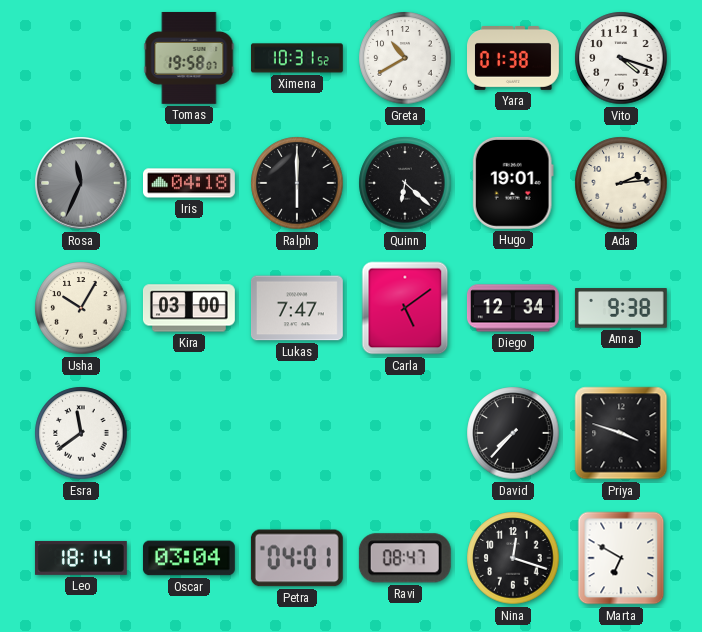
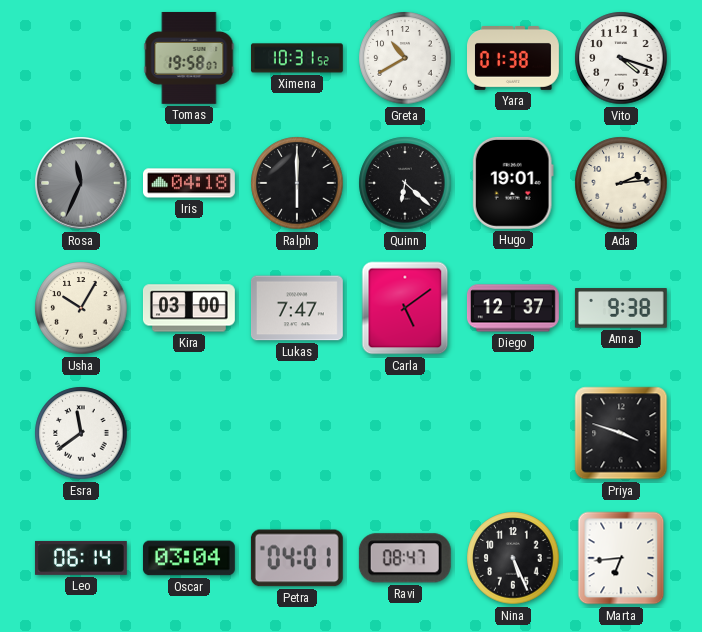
Diego: 12:34 -> 12:37 (513, 308)
David: 7:37 -> none (513, 433)
Leo: 18:14 -> 06:14 (81, 558)
Nina: 12:18 -> 5:26 (513, 558)
Marta: 6:50 -> 6:44 (621, 558)
